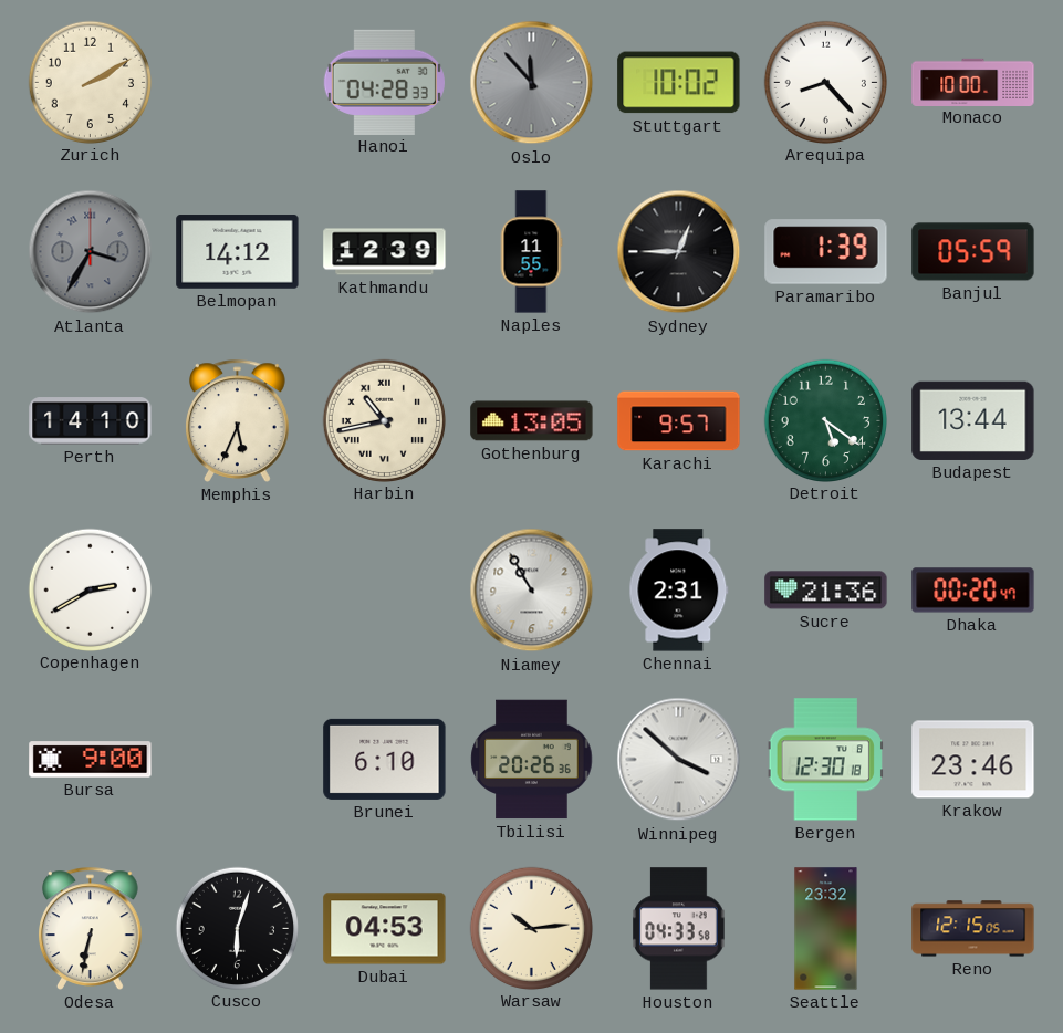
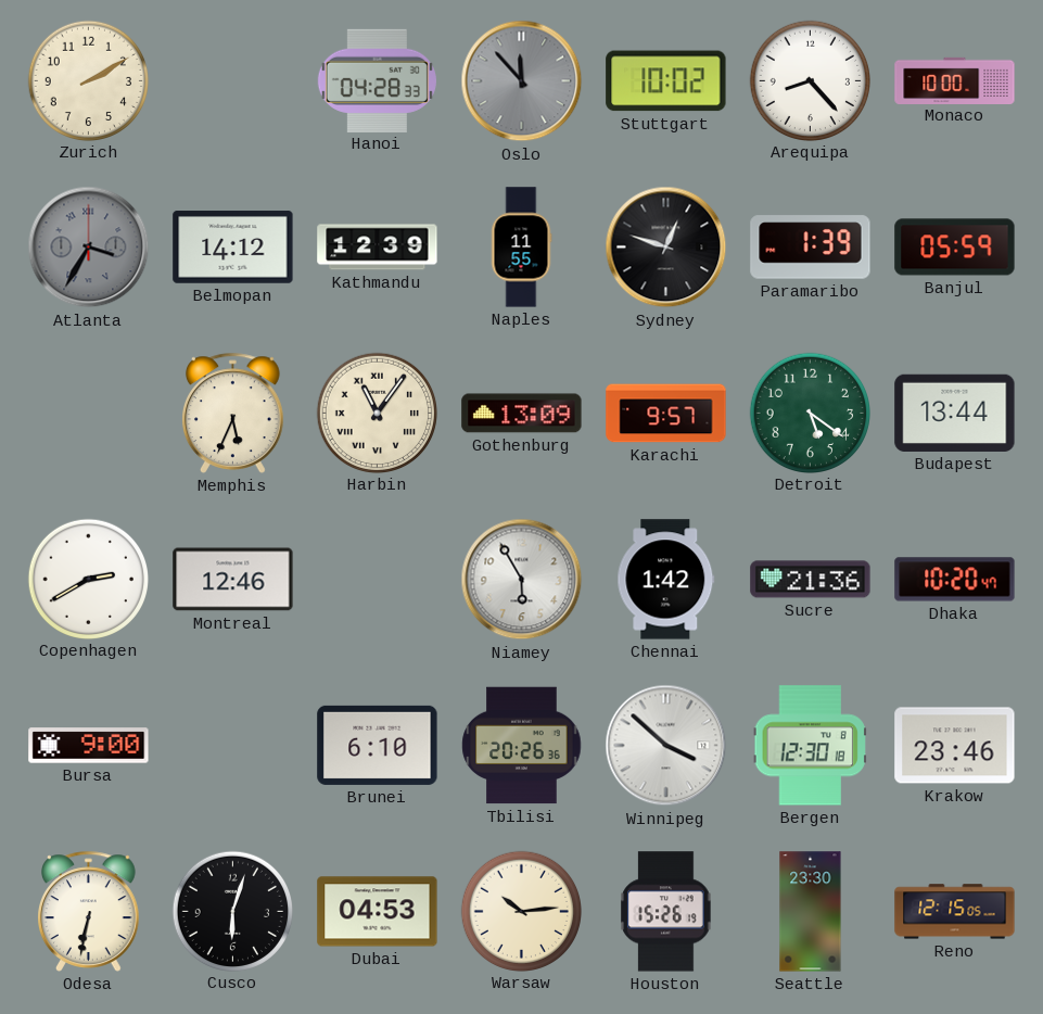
Sydney: 12:45 -> 12:48 (666, 248)
Perth: 14:10 -> none (91, 421)
Harbin: 10:43 -> 11:06 (377, 413)
Gothenburg: 13:05 -> 13:09 (522, 414)
Montreal: none -> 12:46 (233, 580)
Niamey: 10:55 -> 5:55 (522, 580)
Chennai: 2:31 -> 1:42 (666, 580)
Dhaka: 00:20 -> 10:20 (955, 580)
Houston: 04:33 -> 15:26 (666, 912)
Seattle: 23:32 -> 23:30 (811, 912)
